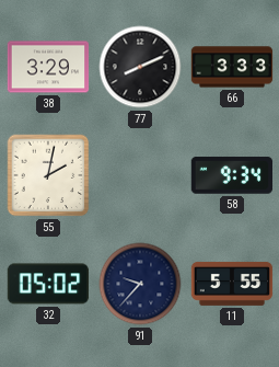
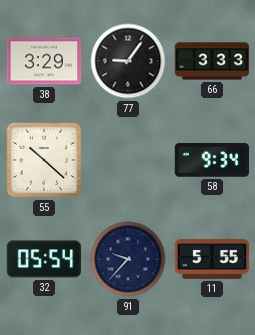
77: 8:11 -> 9:06 (128, 61)
55: 2:02 -> 10:22 (44, 160)
32: 05:02 -> 05:54 (44, 259)
